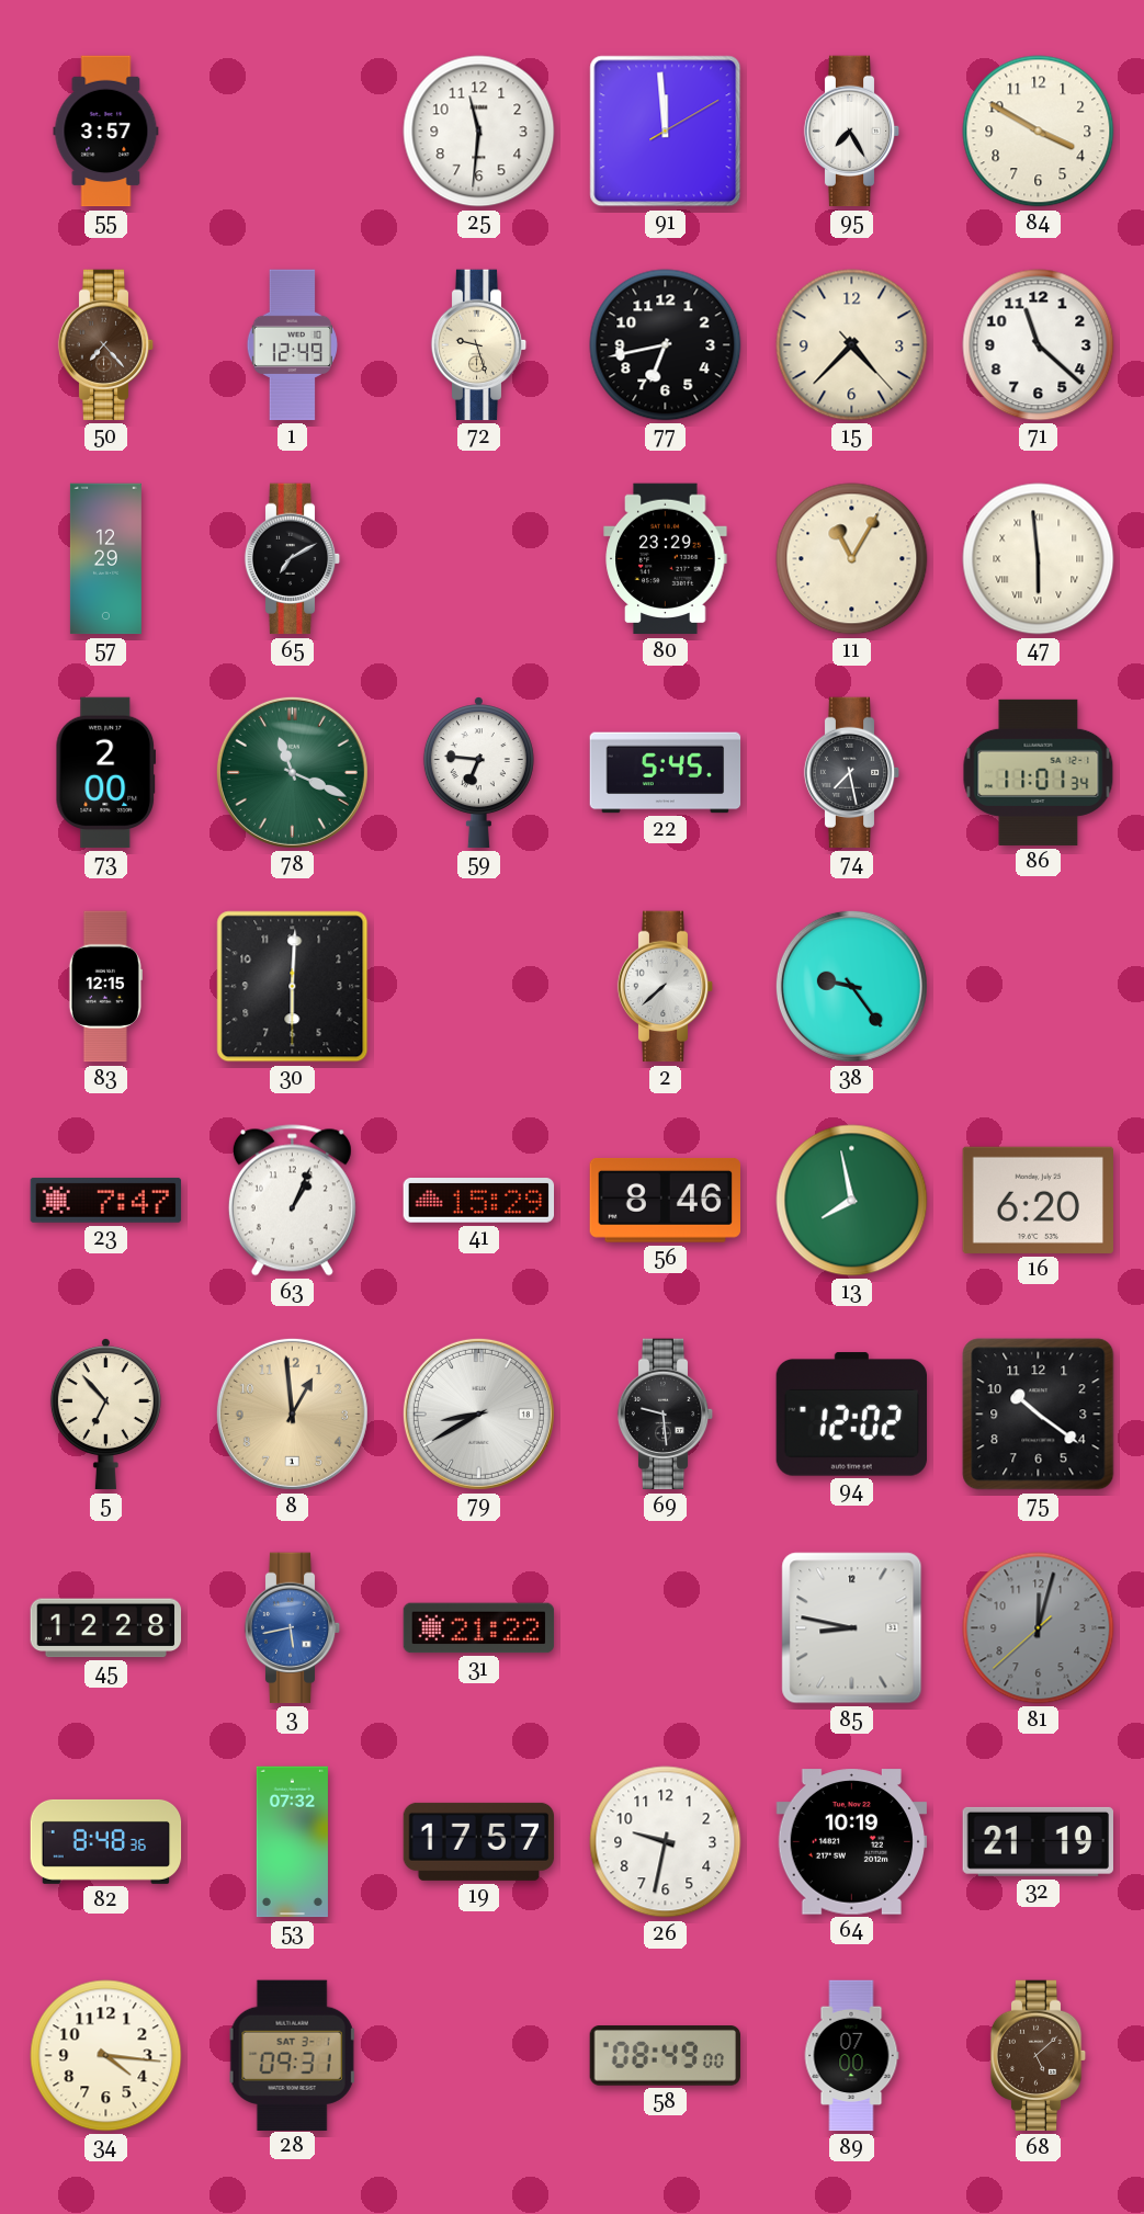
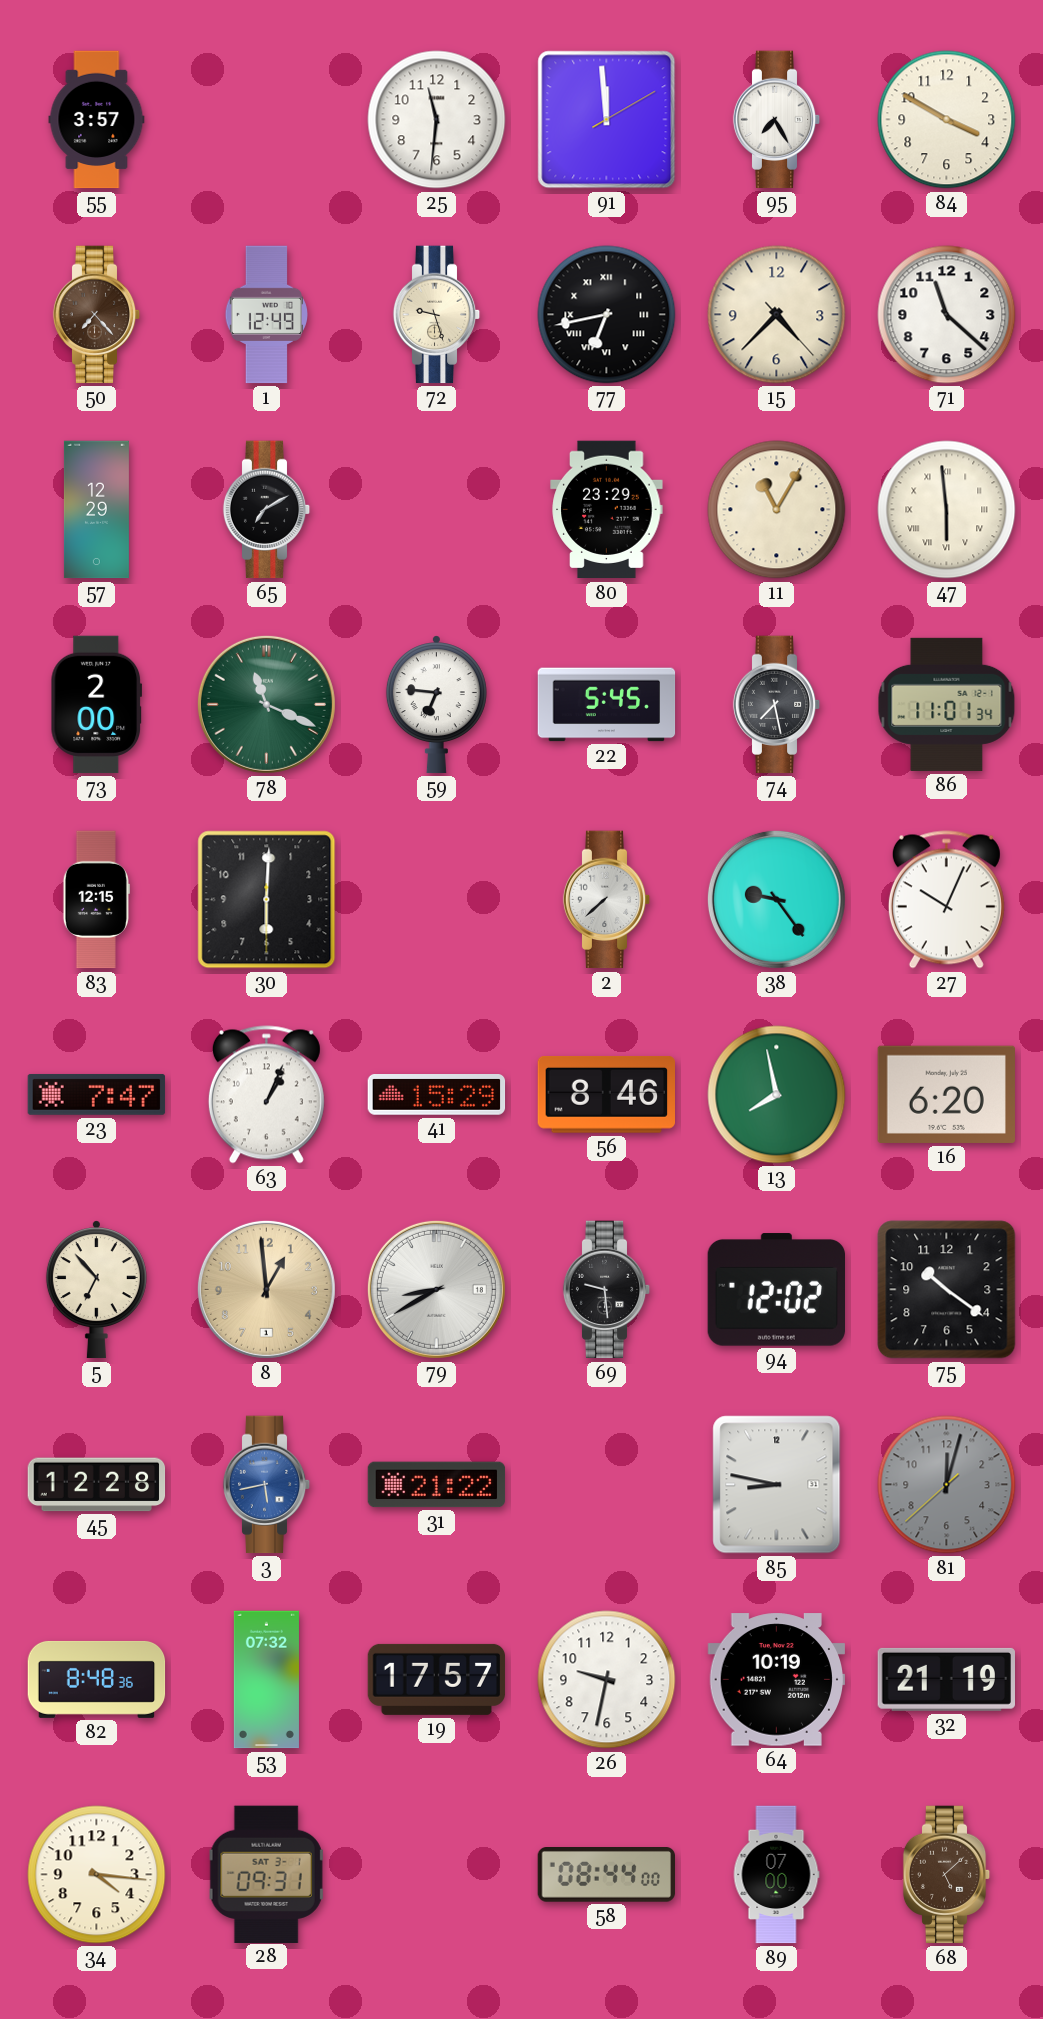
77 numerals: Arabic -> Roman (607, 315)
27: none -> 10:04 (946, 900)
58: 08:49 -> 08:44 (606, 1875)
